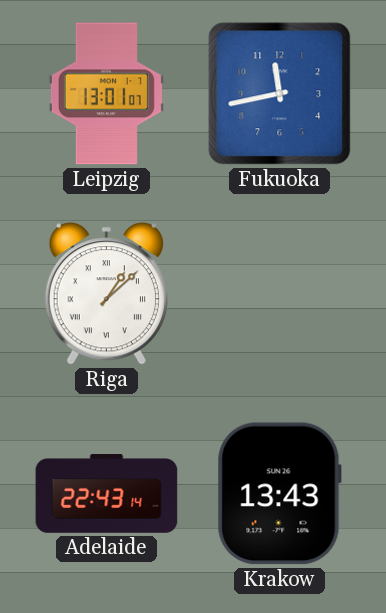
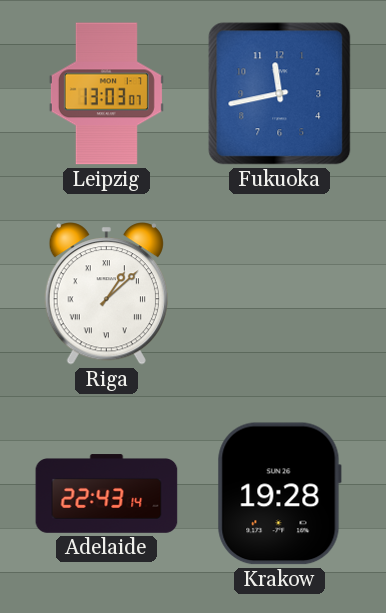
Leipzig: 13:01 -> 13:03 (106, 94)
Krakow: 13:43 -> 19:28 (279, 494)
